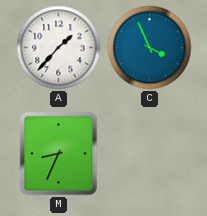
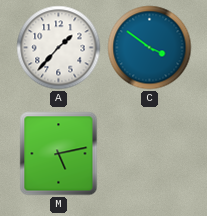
C: 3:56 -> 3:51 (150, 48)
M: 8:34 -> 5:13 (59, 154)
